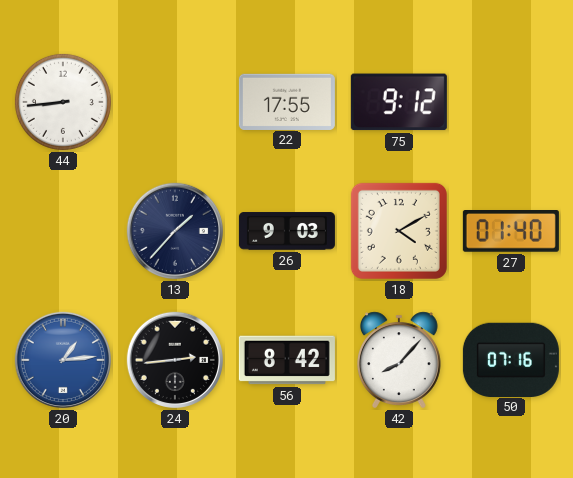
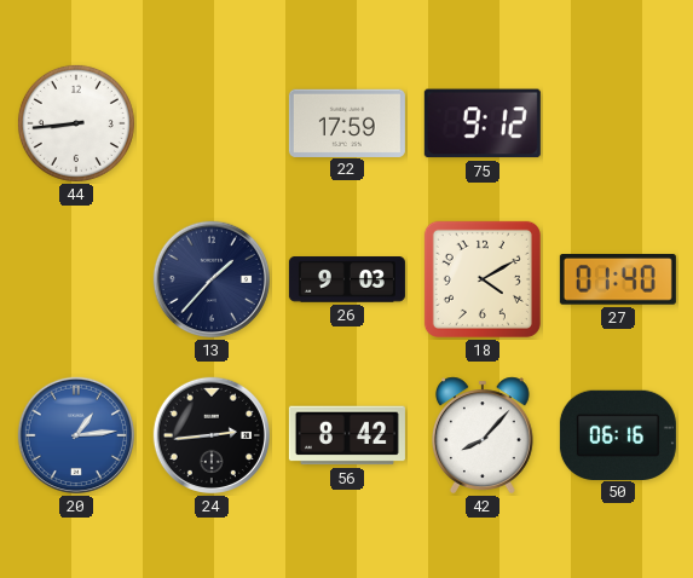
22: 17:55 -> 17:59 (347, 122)
50: 07:16 -> 06:16 (618, 434)
